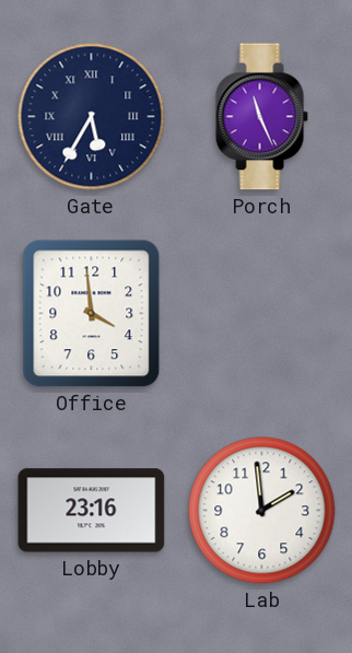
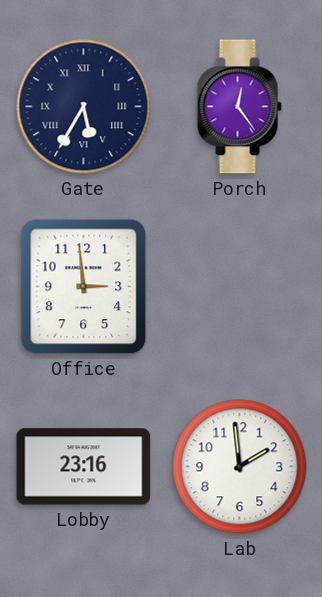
Porch: 11:26 -> 12:24 (239, 107)
Office: 3:59 -> 2:59 (84, 287)
